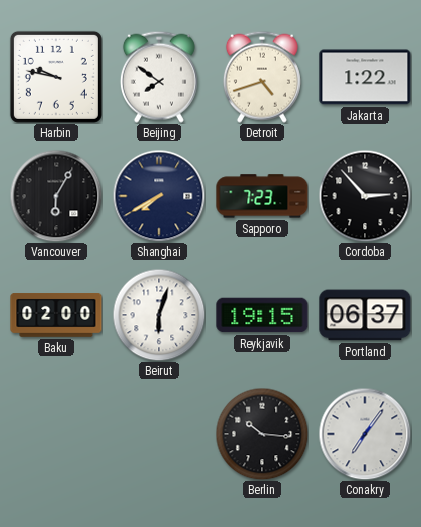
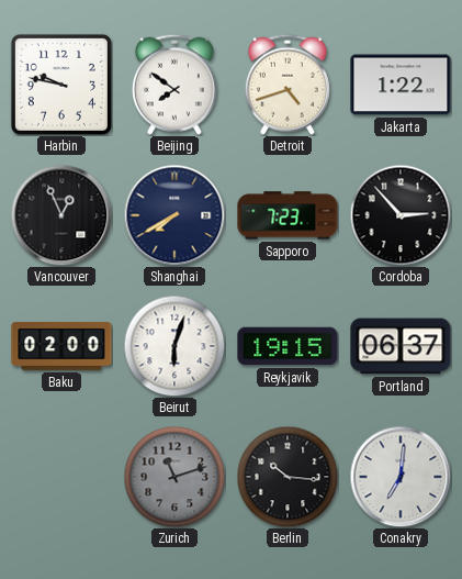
Vancouver: 6:05 -> 12:56 (61, 215)
Zurich: none -> 11:12 (174, 477)
Conakry: 7:06 -> 7:01 (401, 477)
